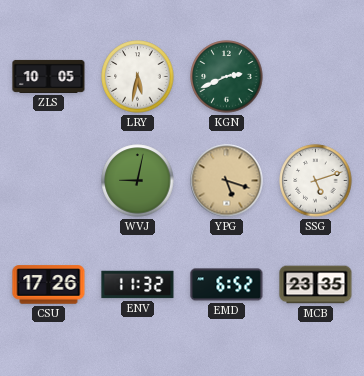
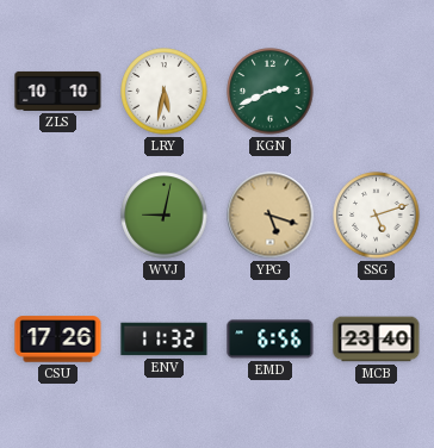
ZLS: 10:05 -> 10:10 (58, 91)
EMD: 6:52 -> 6:56 (271, 340)
MCB: 23:35 -> 23:40 (377, 340)
